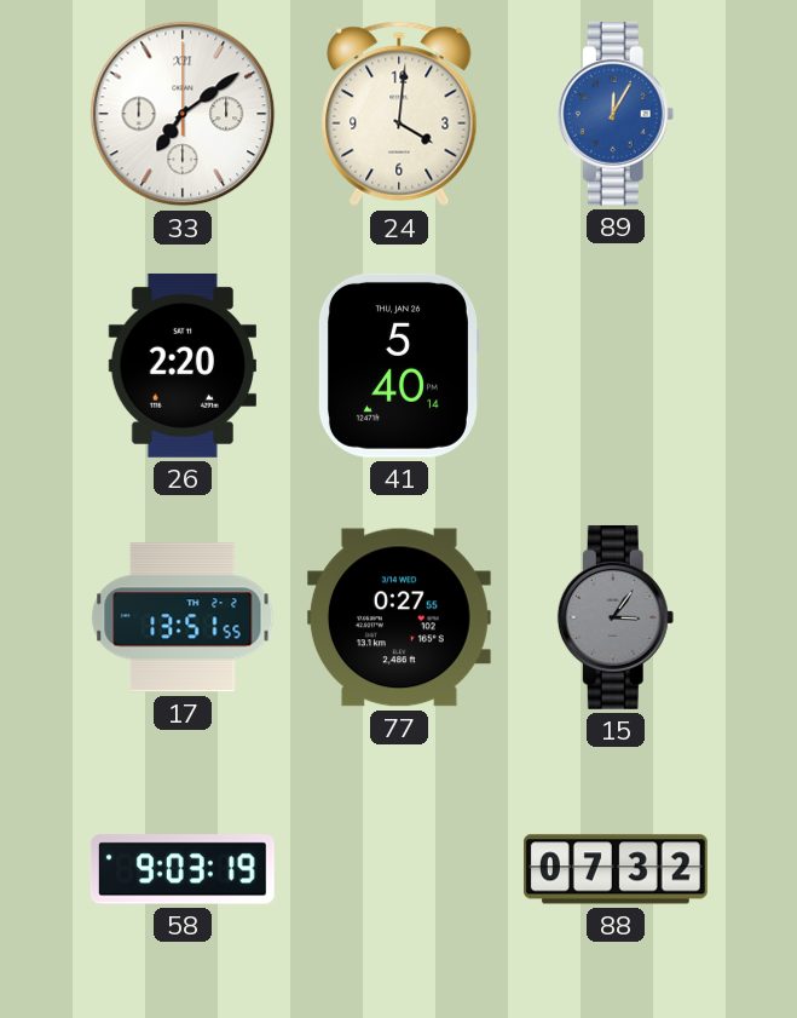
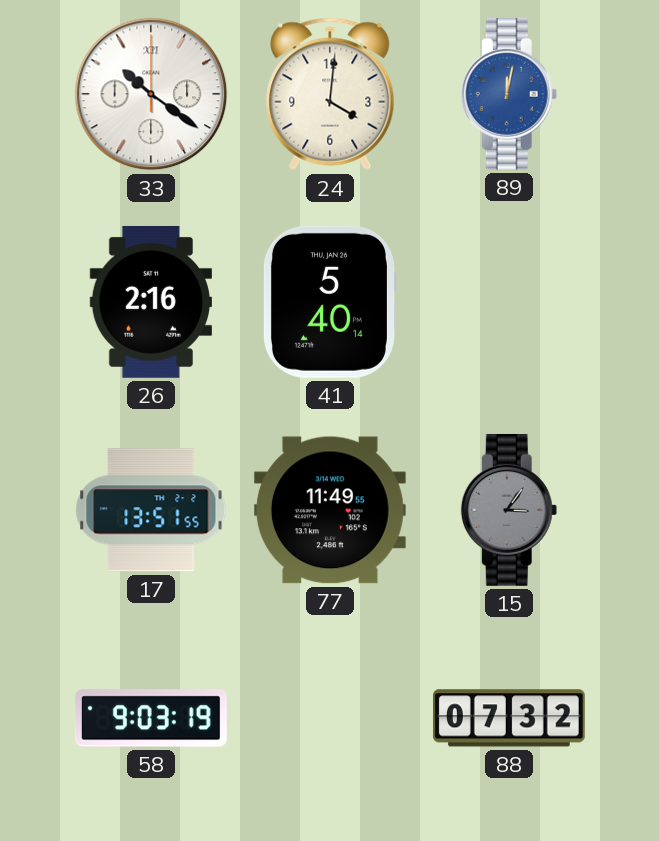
33: 7:09 -> 10:21 (151, 94)
89: 12:05 -> 12:02 (509, 94)
26: 2:20 -> 2:16 (151, 302)
77: 0:27 -> 11:49 (330, 510)
